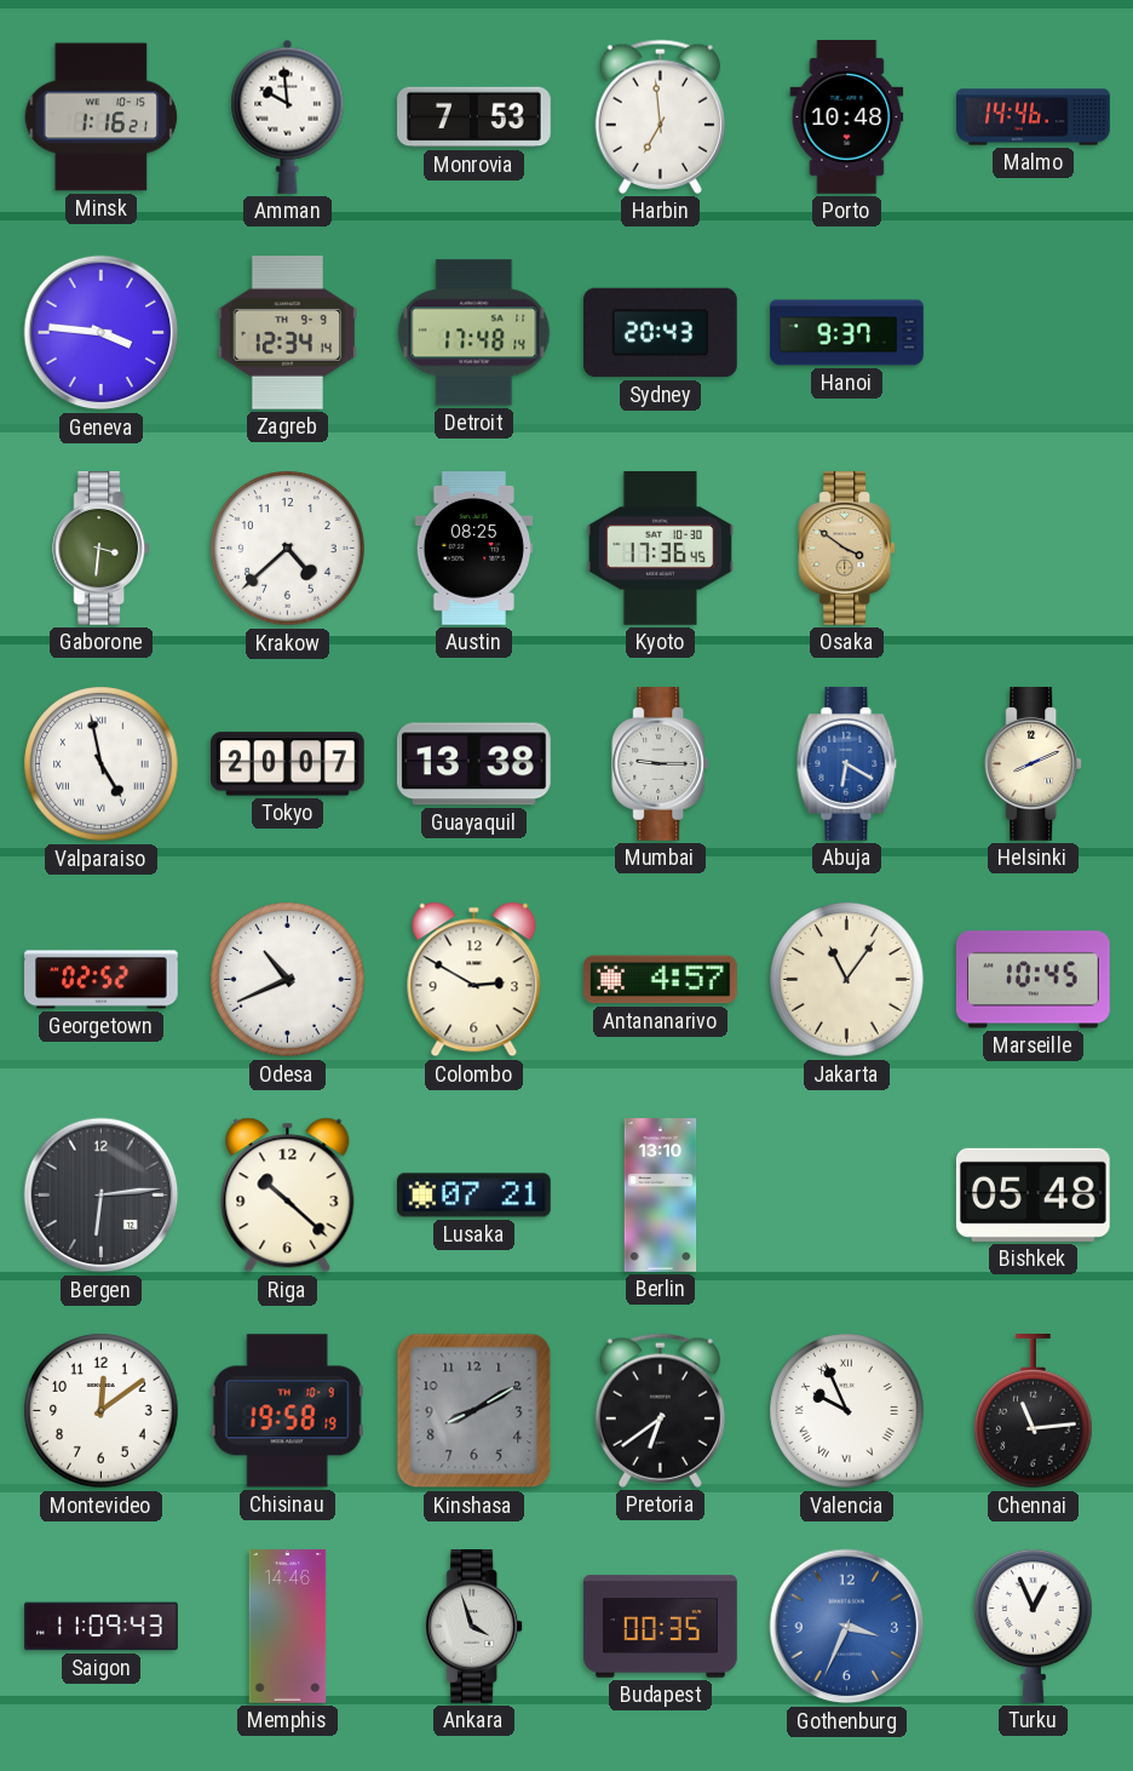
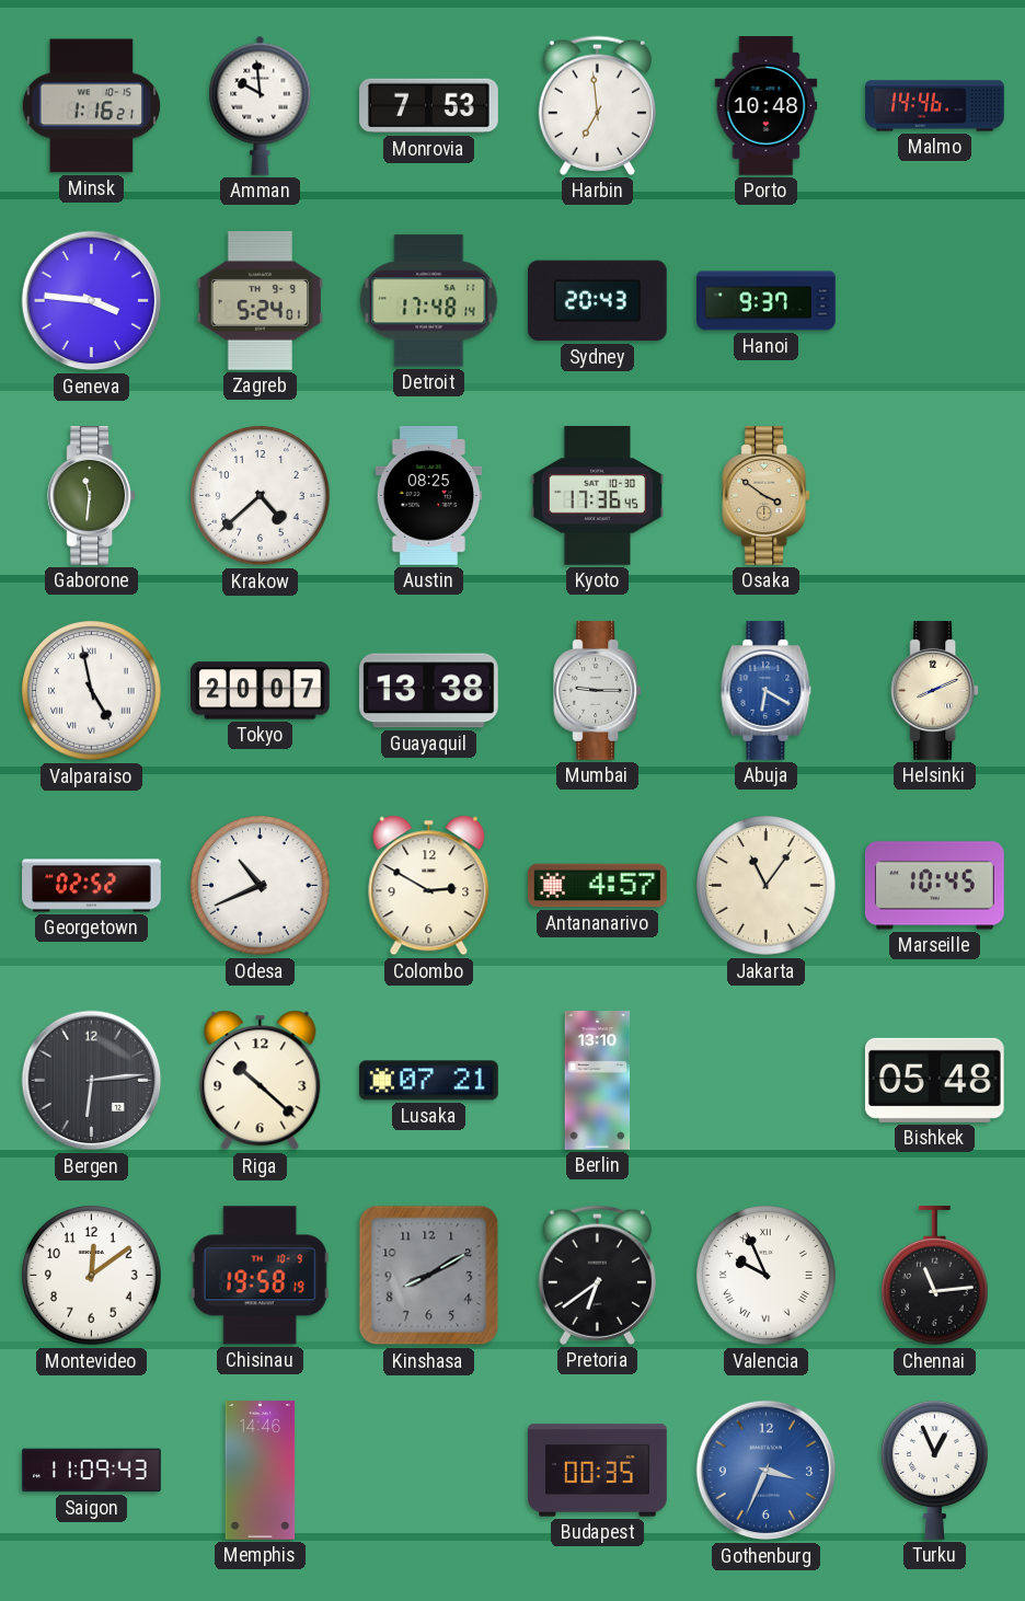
Zagreb: 12:34 -> 5:24 (261, 301)
Gaborone: 3:31 -> 11:31 (92, 496)
Ankara: 3:57 -> none (475, 1627)
